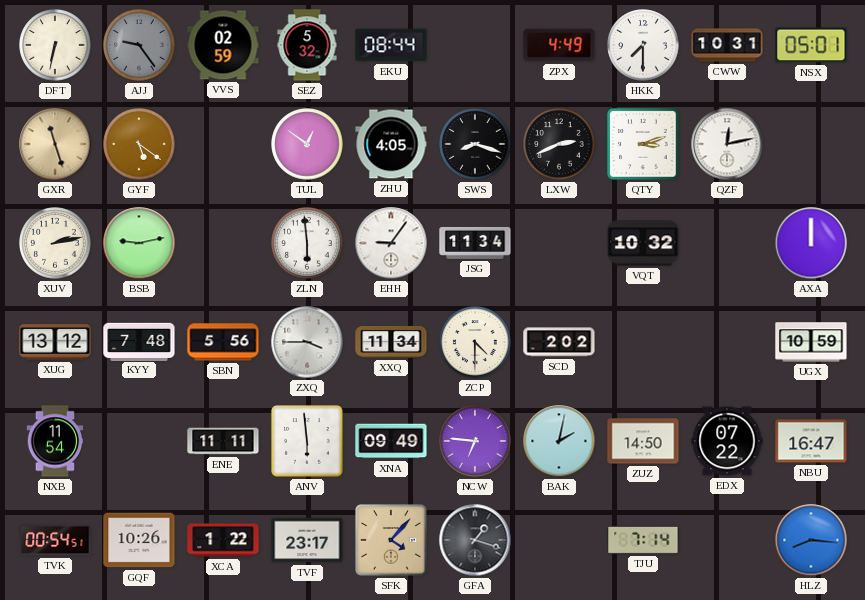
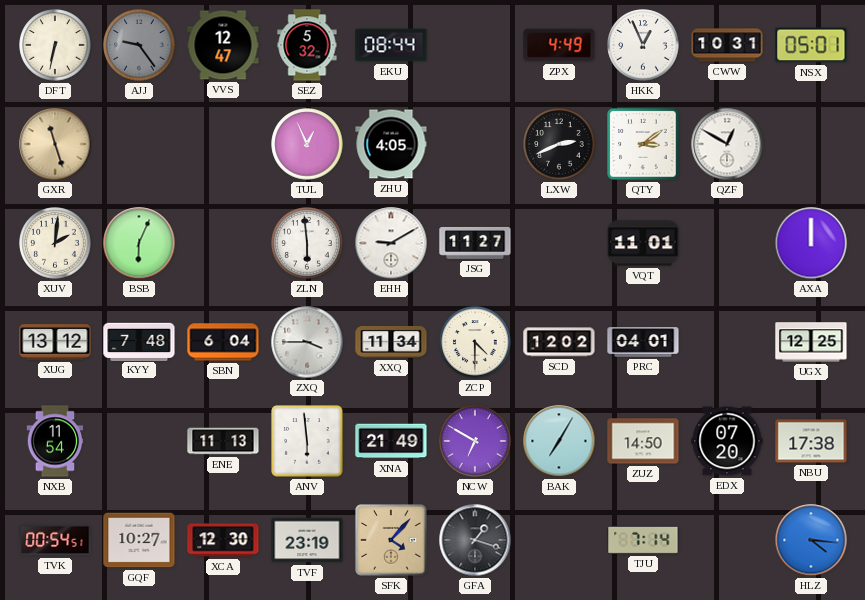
VVS: 02:59 -> 12:47 (223, 45)
HKK: 7:30 -> 12:56 (643, 45)
GYF: 5:21 -> none (139, 144)
TUL: 12:51 -> 12:56 (307, 144)
SWS: 8:18 -> none (475, 144)
QTY: 3:12 -> 3:09 (643, 144)
QZF: 12:13 -> 12:50 (727, 144)
XUV: 2:13 -> 2:01 (55, 243)
BSB: 9:13 -> 6:04 (139, 243)
EHH: 9:06 -> 9:10 (391, 243)
JSG: 11:34 -> 11:27 (475, 243)
VQT: 10:32 -> 11:01 (643, 243)
SBN: 5:56 -> 6:04 (223, 342)
SCD: 2:02 -> 12:02 (559, 342)
PRC: none -> 04:01 (643, 342)
UGX: 10:59 -> 12:25 (811, 342)
ENE: 11:11 -> 11:13 (223, 441)
XNA: 09:49 -> 21:49 (391, 441)
NCW: 6:46 -> 6:50 (475, 441)
BAK: 2:02 -> 7:05 (559, 441)
EDX: 07:22 -> 07:20 (727, 441)
NBU: 16:47 -> 17:38 (811, 441)
GQF: 10:26 -> 10:27 (139, 540)
XCA: 1:22 -> 12:30 (223, 540)
TVF: 23:17 -> 23:19 (307, 540)
HLZ: 8:16 -> 4:16 (811, 540)
